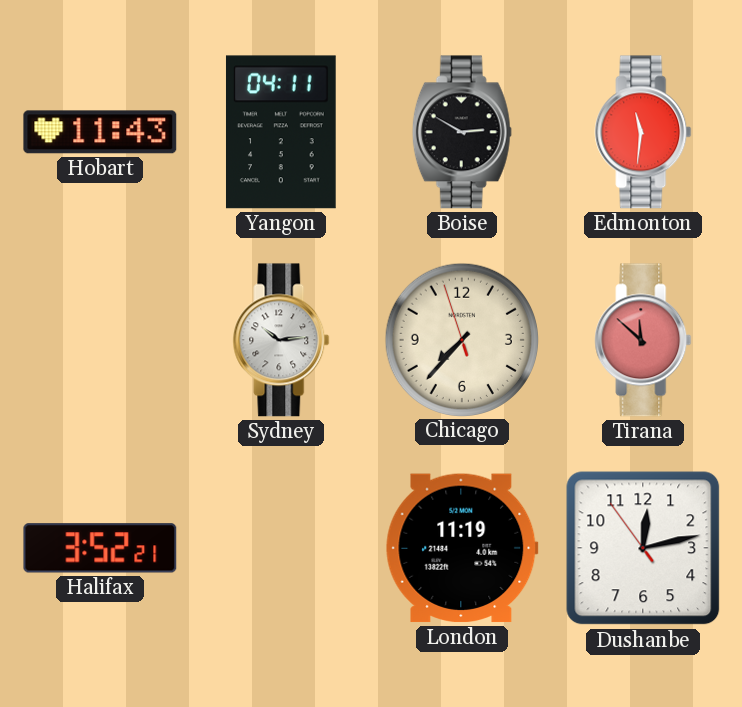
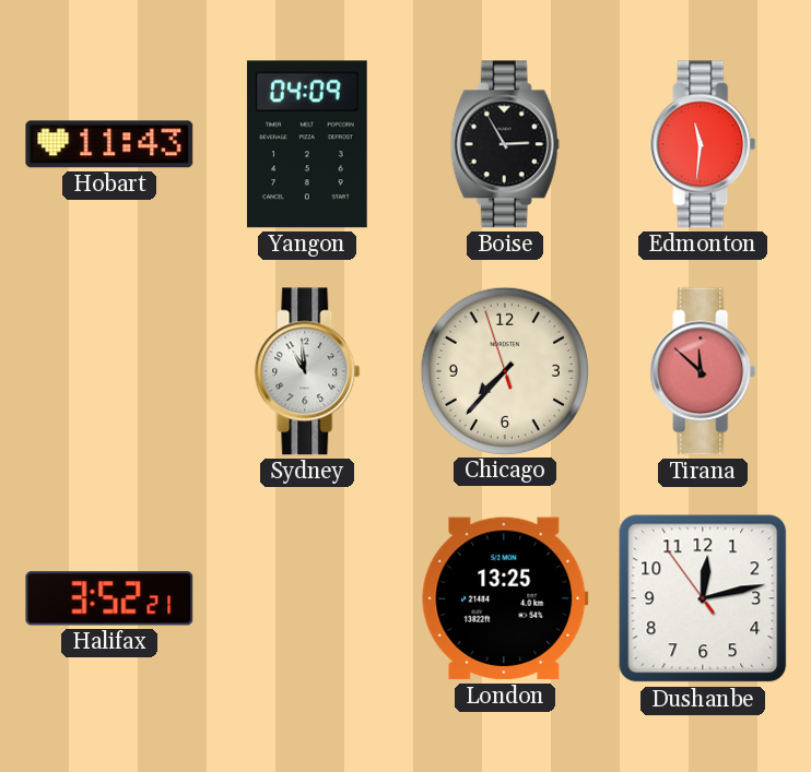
Yangon: 04:11 -> 04:09 (307, 144)
Boise: 2:50 -> 2:55 (505, 144)
Sydney: 10:14 -> 10:59 (307, 371)
London: 11:19 -> 13:25 (505, 598)
